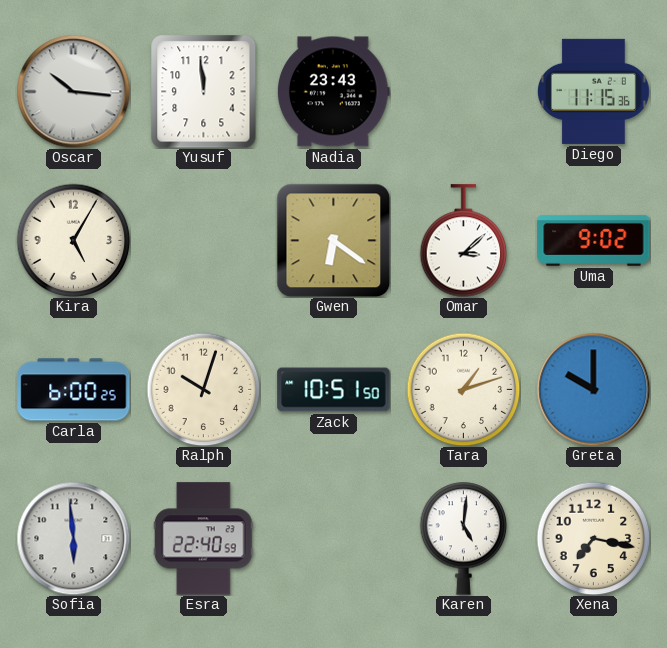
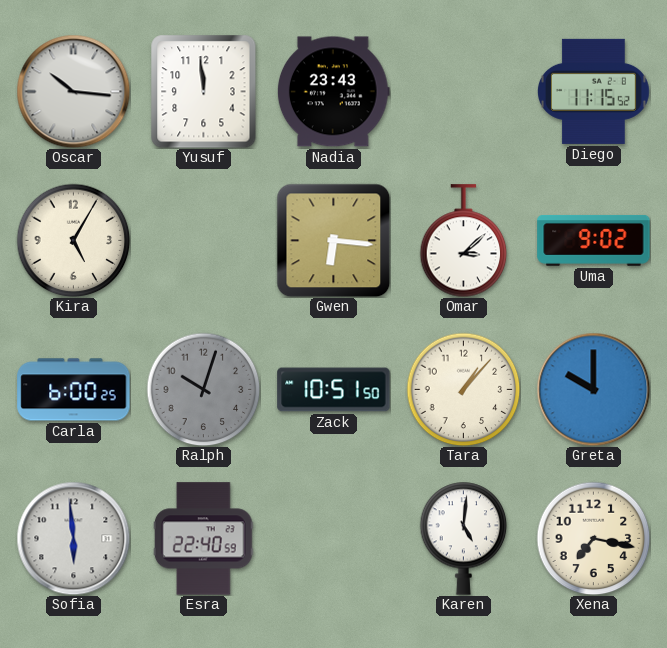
Diego: 11:15:36 -> 11:15:52 (594, 91)
Gwen: 6:21 -> 6:16 (333, 240)
Ralph dial: cream -> grey (203, 389)
Tara: 1:12 -> 1:07 (463, 389)
